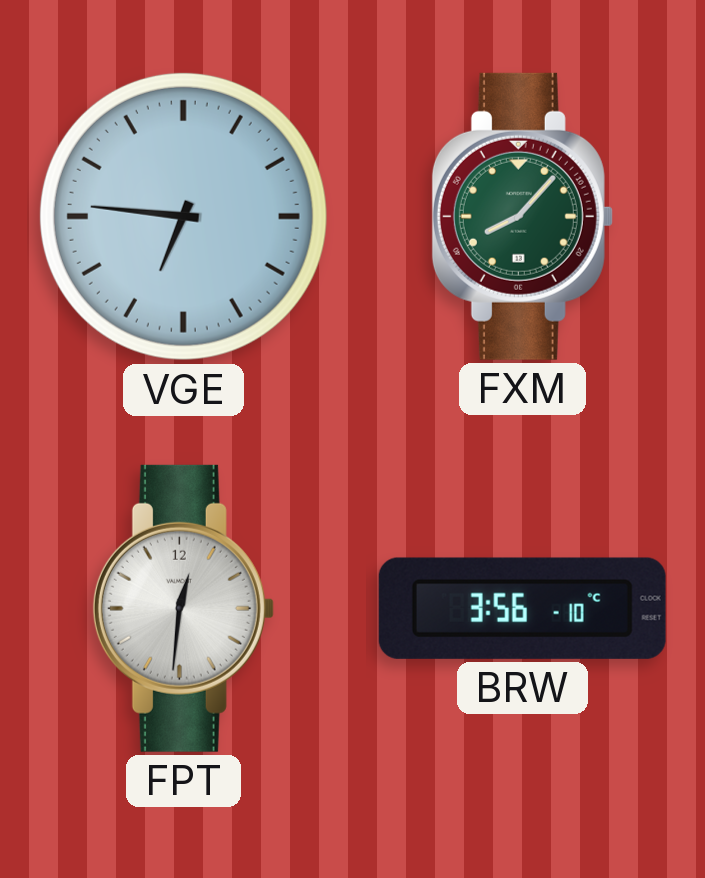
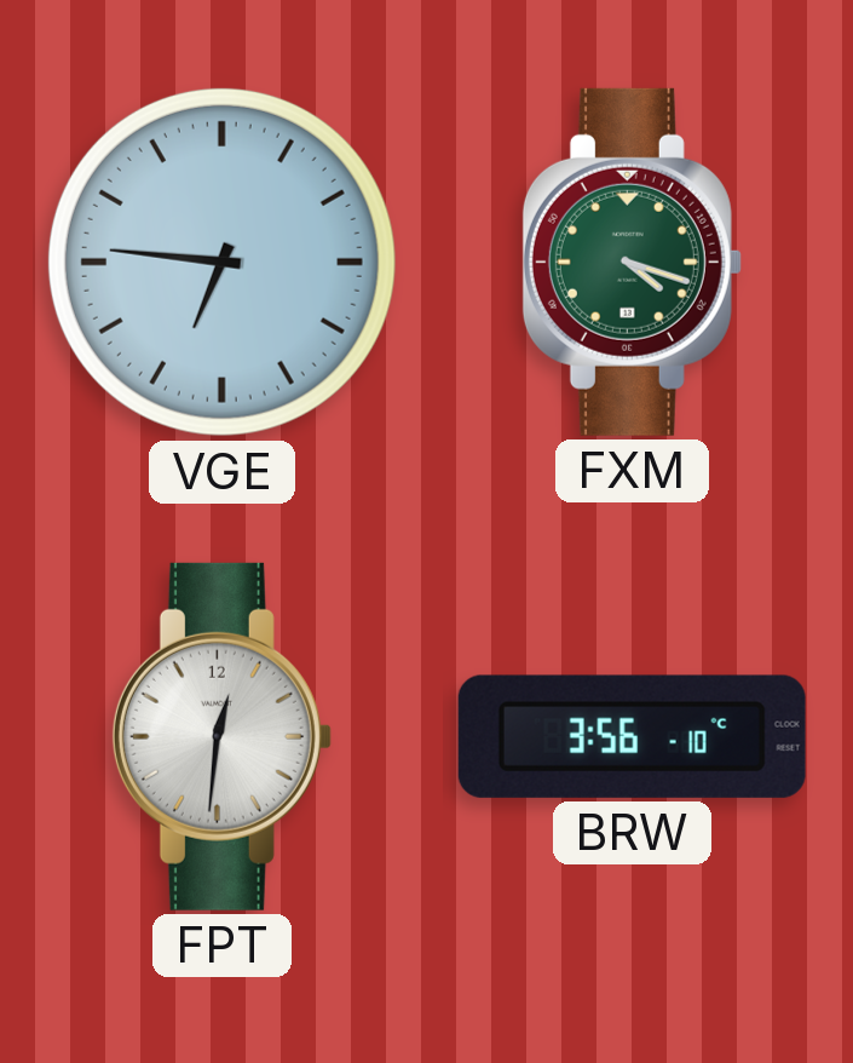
FXM: 8:07 -> 4:18 (632, 262)
